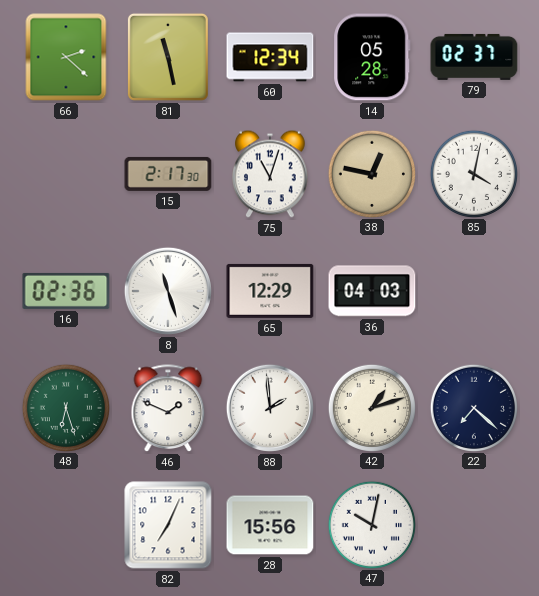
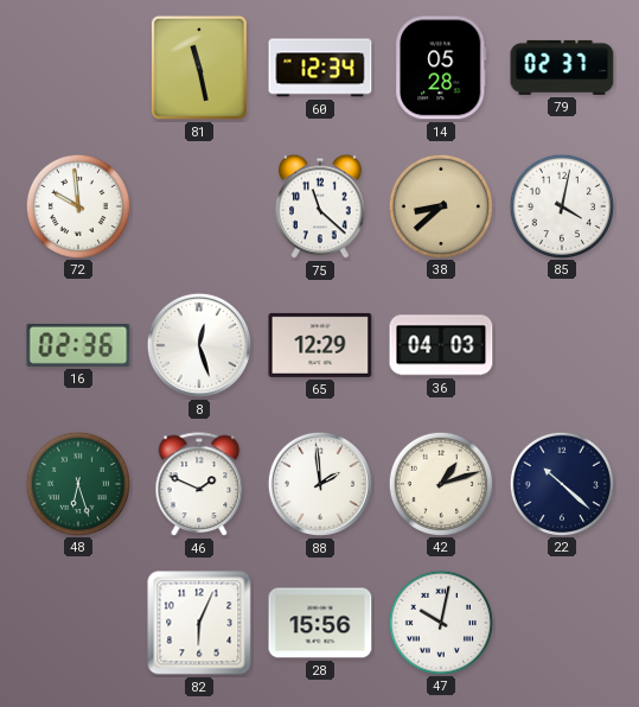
66: 2:22 -> none (66, 57)
72: none -> 9:59 (77, 205)
15: 2:17 -> none (168, 174)
75: 11:03 -> 11:22 (320, 206)
38: 12:47 -> 8:38 (440, 205)
8: 11:27 -> 12:27 (199, 345)
22: 7:22 -> 10:22 (561, 483)
82: 7:04 -> 6:04 (199, 623)
